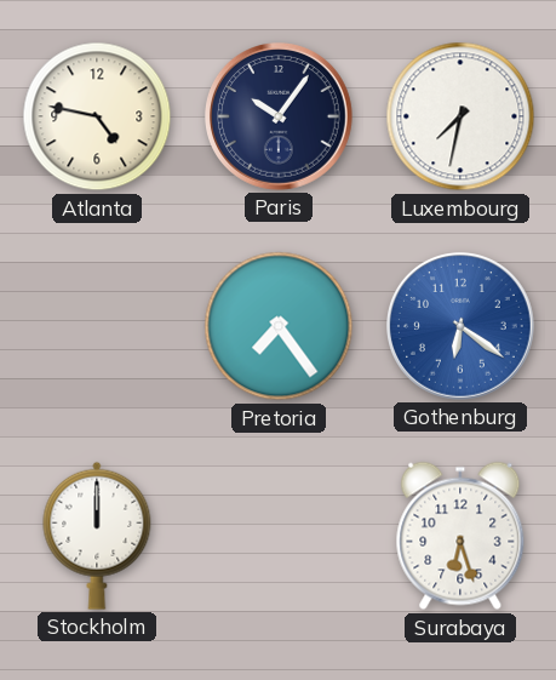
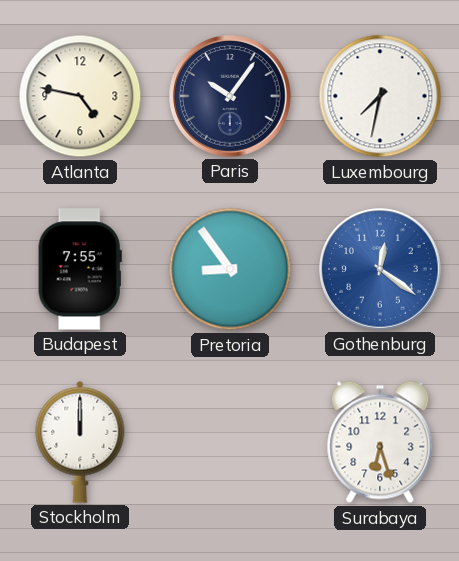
Budapest: none -> 7:55 (80, 269)
Pretoria: 7:24 -> 8:54 (230, 269)
Gothenburg: 6:21 -> 12:21 (381, 270)
